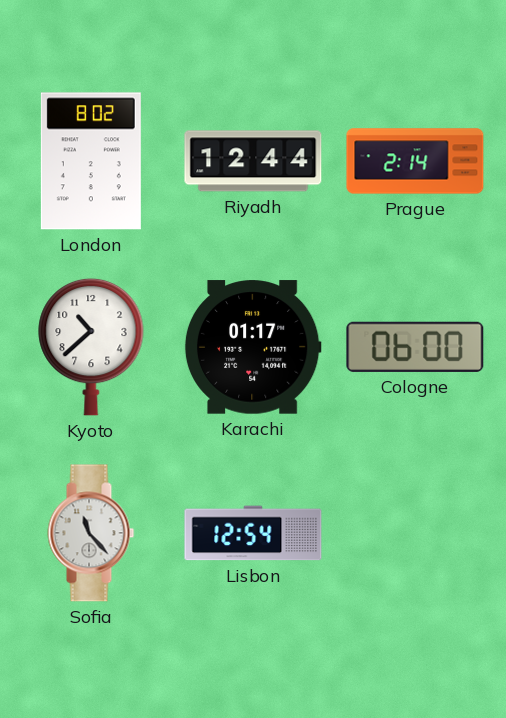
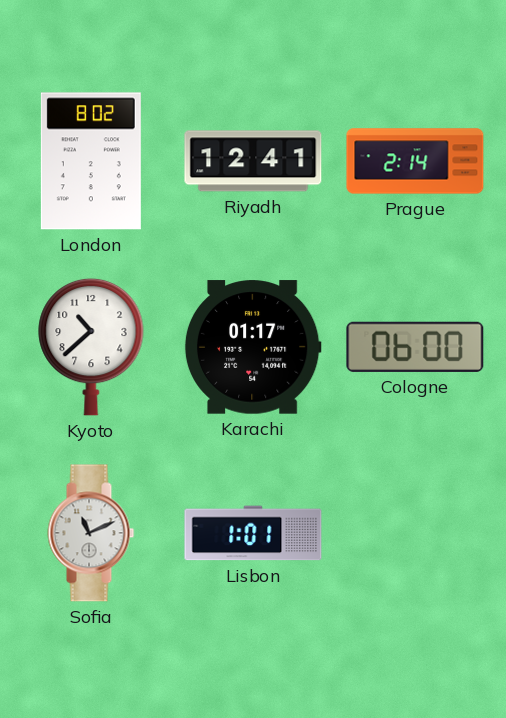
Riyadh: 12:44 -> 12:41 (253, 161)
Sofia: 11:23 -> 11:11 (91, 533)
Lisbon: 12:54 -> 1:01 (253, 533)
